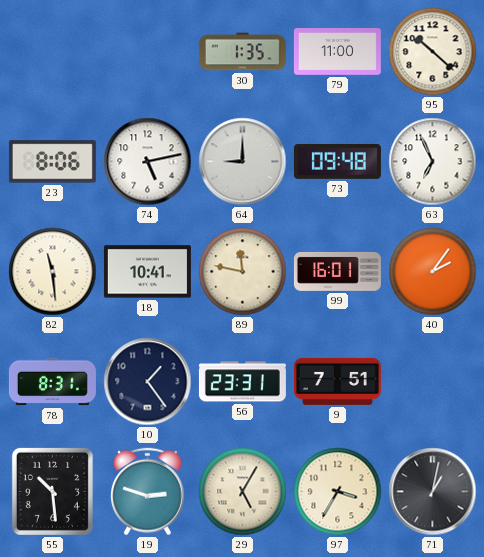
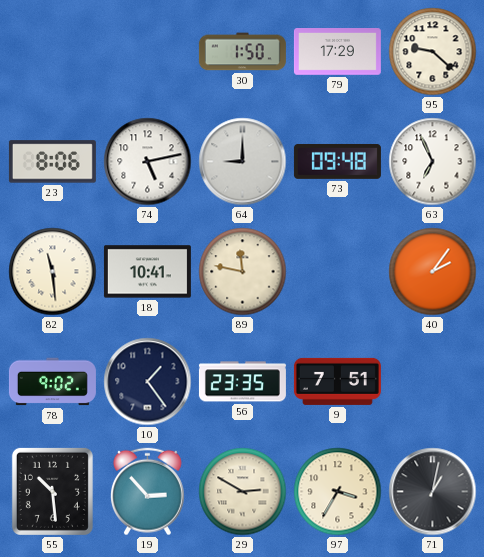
30: 1:35 -> 1:50 (242, 52)
79: 11:00 -> 17:29 (337, 52)
95: 10:22 -> 9:22 (433, 52)
99: 16:01 -> none (337, 271)
78: 8:31 -> 9:02 (52, 382)
56: 23:31 -> 23:35 (242, 382)
19: 2:48 -> 2:53 (147, 492)
29: 5:05 -> 2:50 (243, 492)
